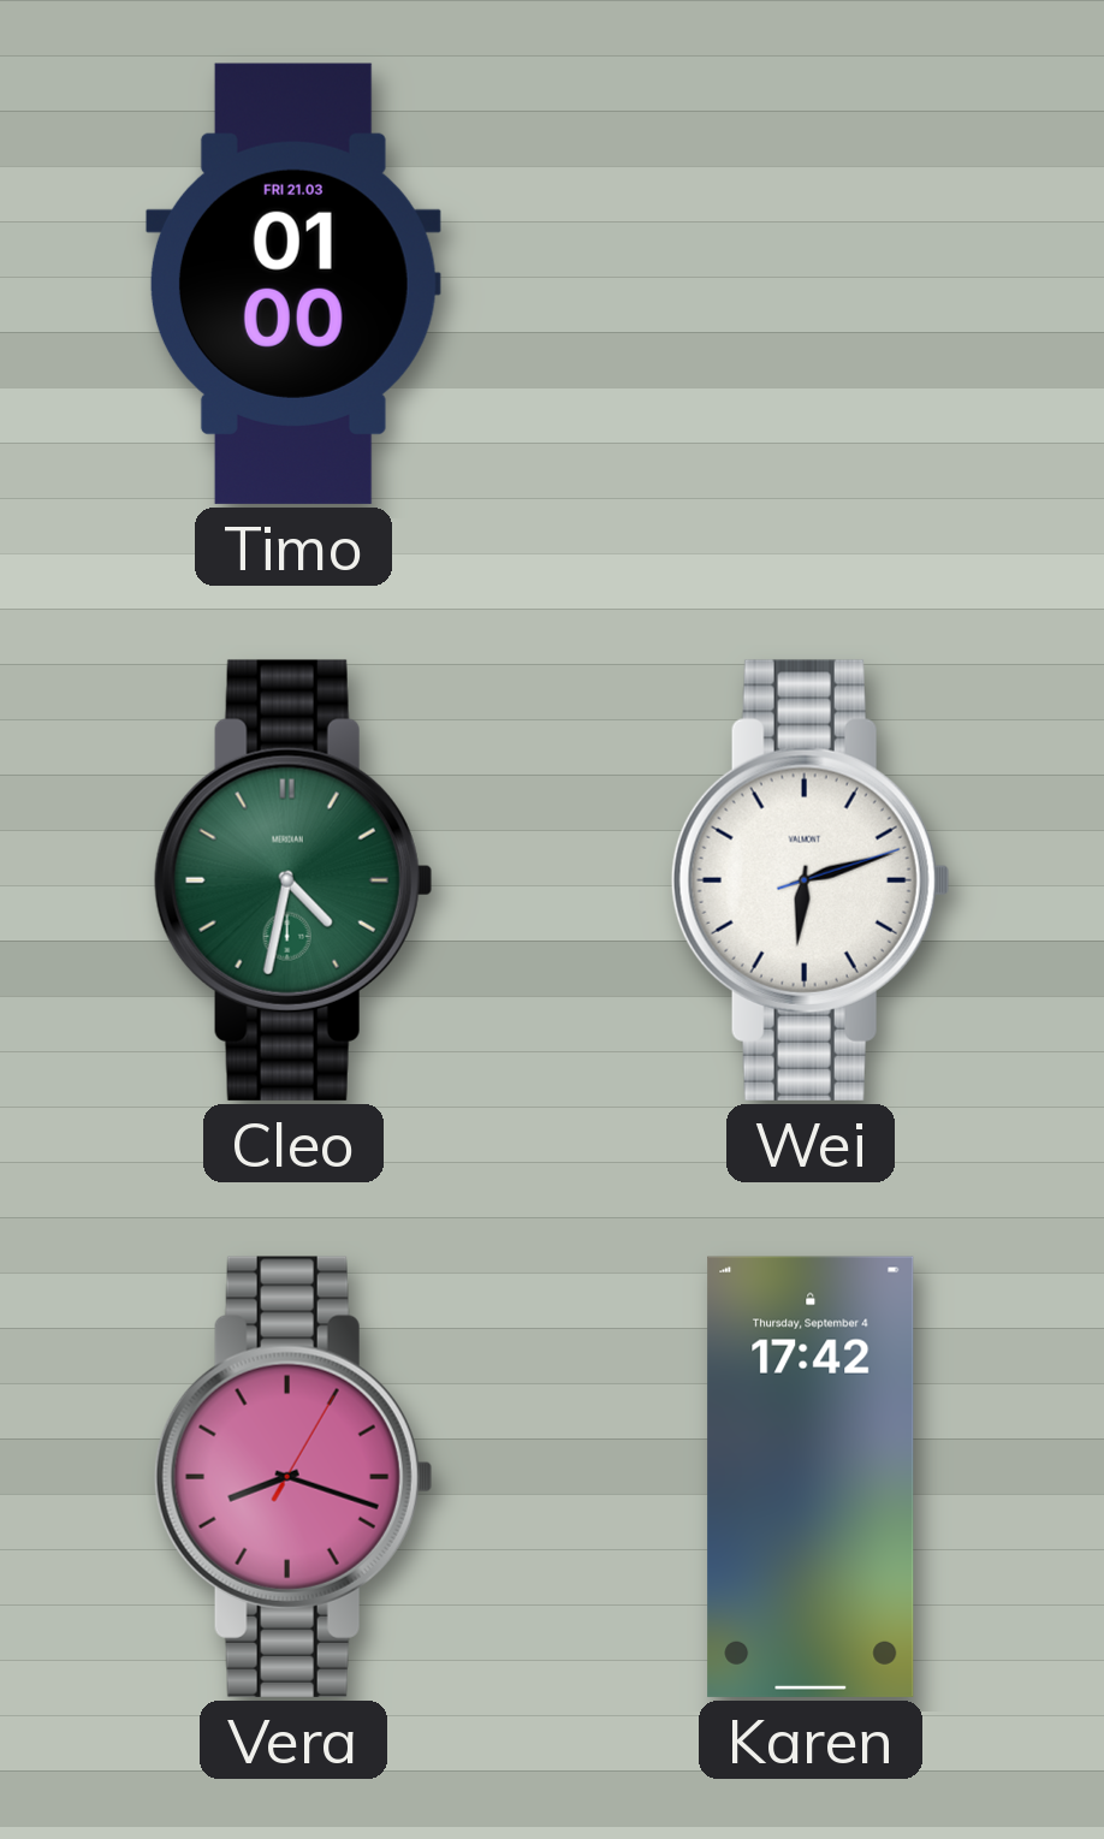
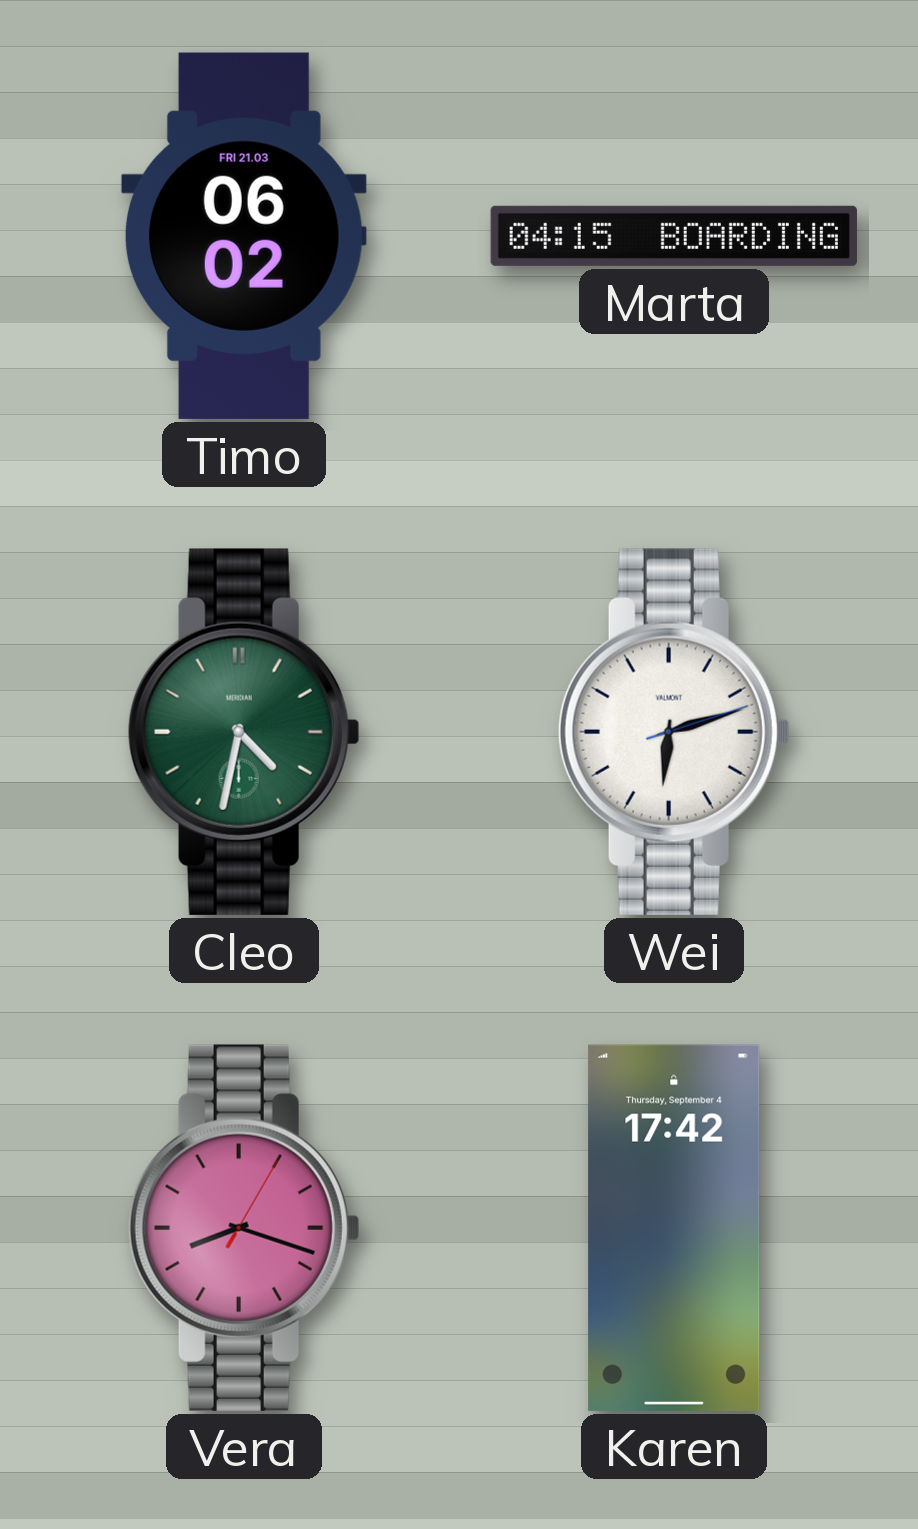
Timo: 01:00 -> 06:02 (244, 236)
Marta: none -> 04:15 (674, 236)
